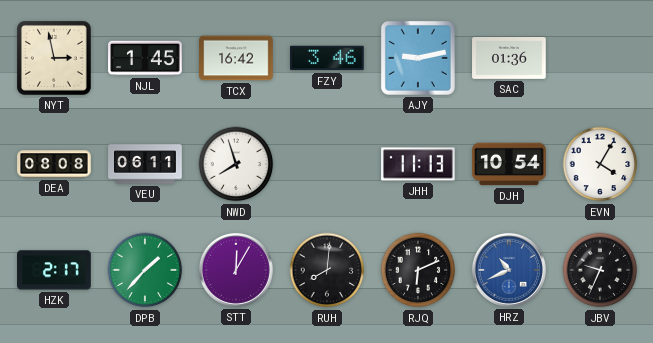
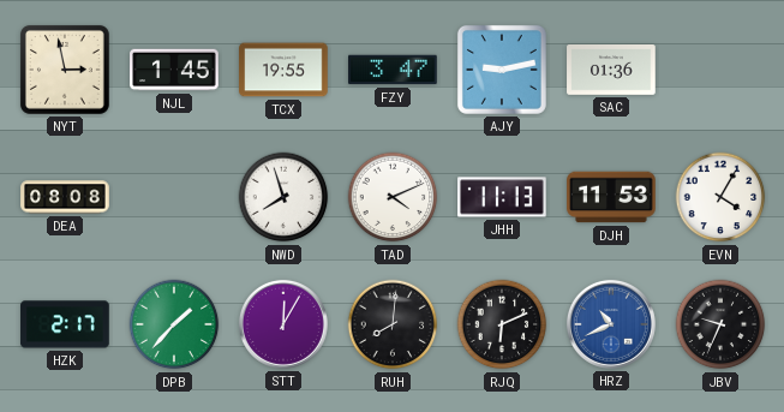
TCX: 16:42 -> 19:55 (283, 70)
FZY: 3:46 -> 3:47 (393, 70)
VEU: 06:11 -> none (145, 164)
TAD: none -> 4:11 (393, 197)
DJH: 10:54 -> 11:53 (611, 197)
